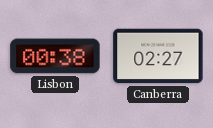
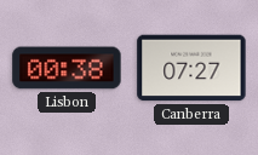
Canberra: 02:27 -> 07:27 (191, 68)
